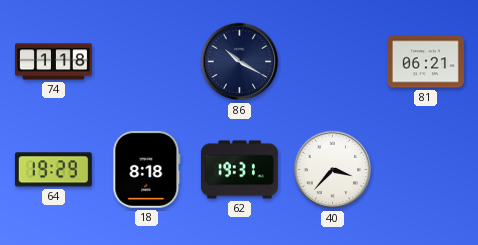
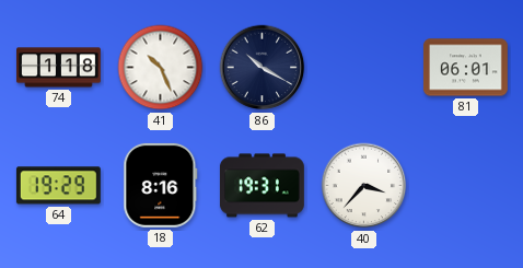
41: none -> 10:26 (161, 68)
81: 06:21 -> 06:01 (465, 68)
18: 8:18 -> 8:16 (161, 185)
